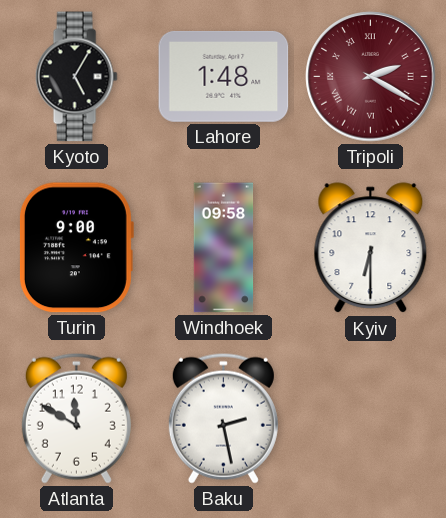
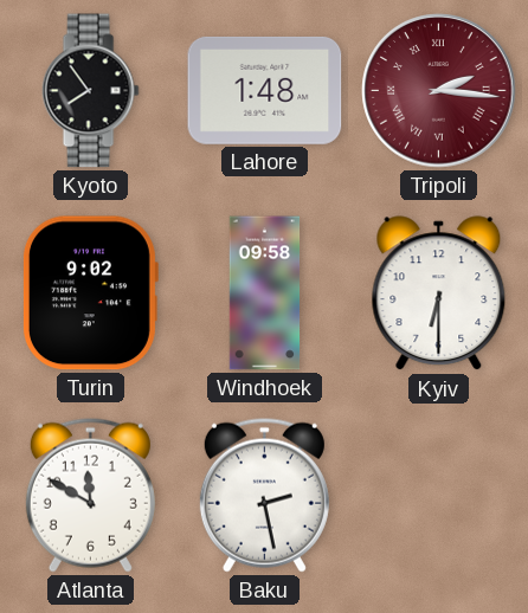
Kyoto: 5:05 -> 7:54 (90, 91)
Tripoli: 2:20 -> 2:16 (439, 91)
Turin: 9:00 -> 9:02 (90, 293)
